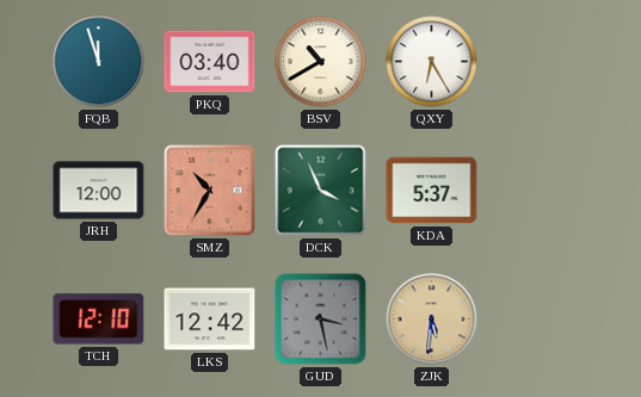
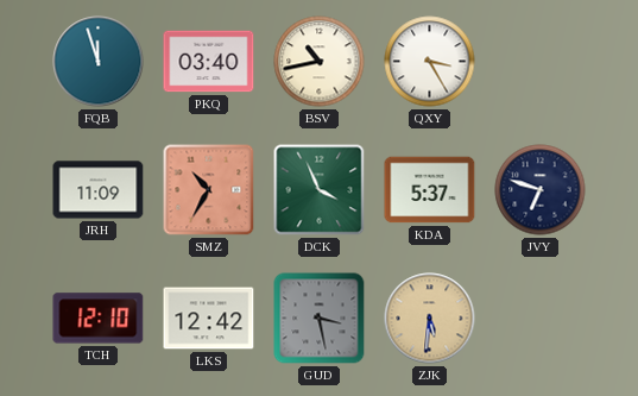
BSV: 10:40 -> 10:43 (320, 62)
QXY: 6:25 -> 3:25 (430, 62)
JRH: 12:00 -> 11:09 (99, 190)
JVY: none -> 6:48 (541, 190)
